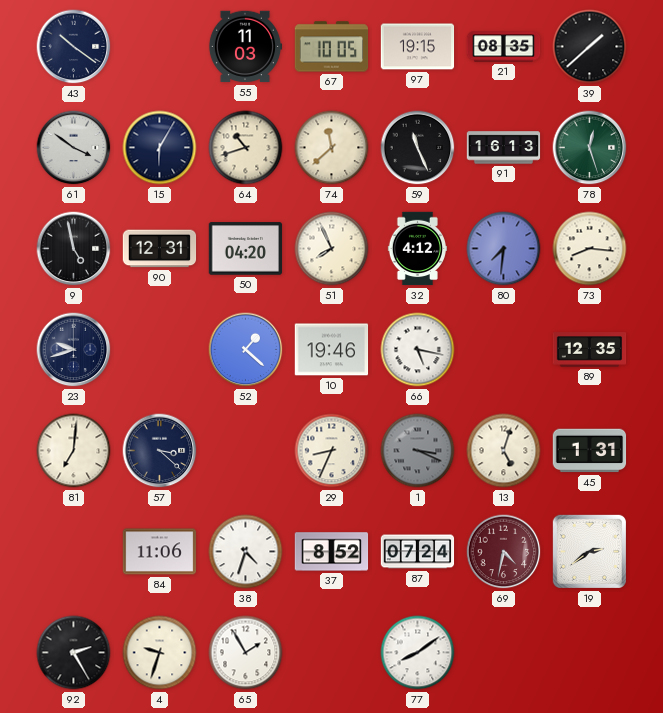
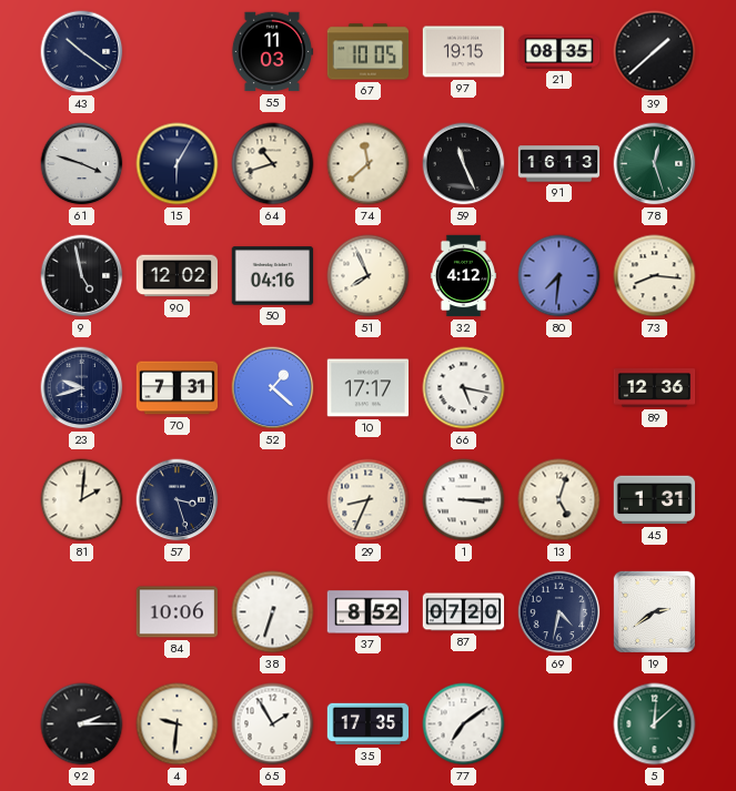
61: 3:51 -> 3:48 (82, 164)
90: 12:31 -> 12:02 (178, 276)
50: 04:20 -> 04:16 (273, 276)
70: none -> 7:31 (178, 388)
10: 19:46 -> 17:17 (369, 388)
89: 12:35 -> 12:36 (655, 388)
81: 7:01 -> 2:01 (82, 500)
57: 3:22 -> 3:27 (178, 500)
1: 3:19 -> 3:15 (464, 500)
1 dial: grey -> white (464, 500)
84: 11:06 -> 10:06 (178, 612)
38: 4:33 -> 6:33 (273, 612)
87: 07:24 -> 07:20 (464, 612)
69 dial: burgundy -> navy (559, 612)
92: 2:25 -> 2:15 (82, 724)
4: 9:33 -> 9:31 (178, 724)
35: none -> 17:35 (369, 724)
77: 8:09 -> 7:09 (464, 724)
5: none -> 12:08 (655, 724)
